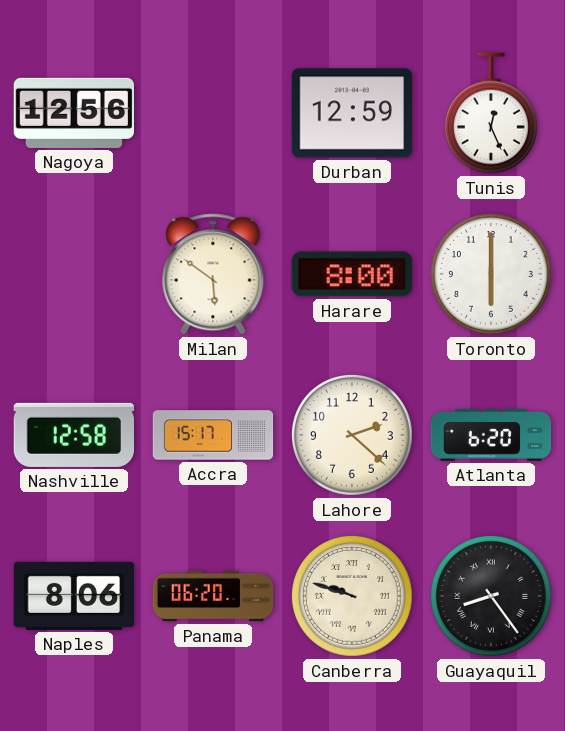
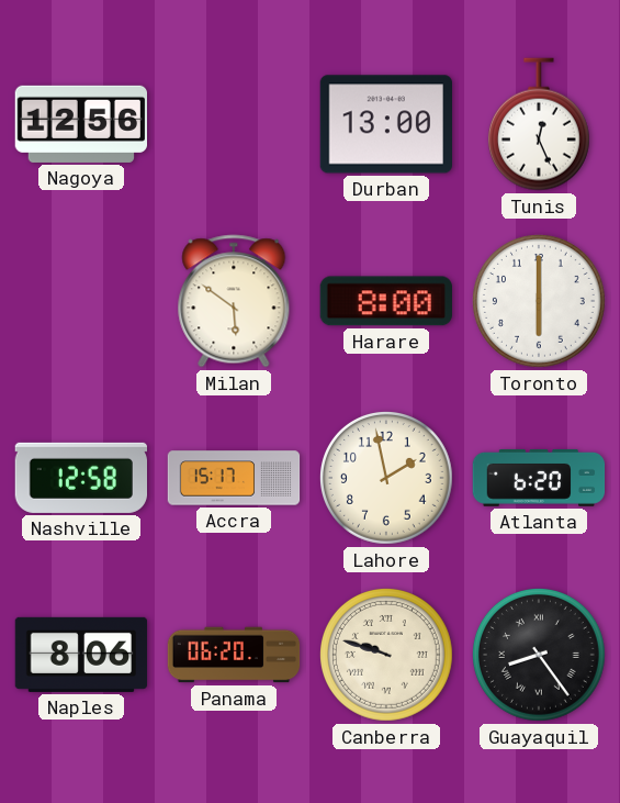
Durban: 12:59 -> 13:00 (385, 124)
Lahore: 2:22 -> 1:58 (386, 478)
